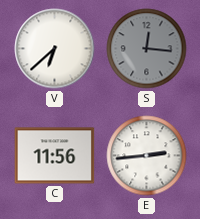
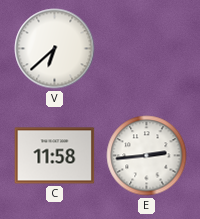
S: 12:16 -> none (147, 49)
C: 11:56 -> 11:58 (55, 156)
